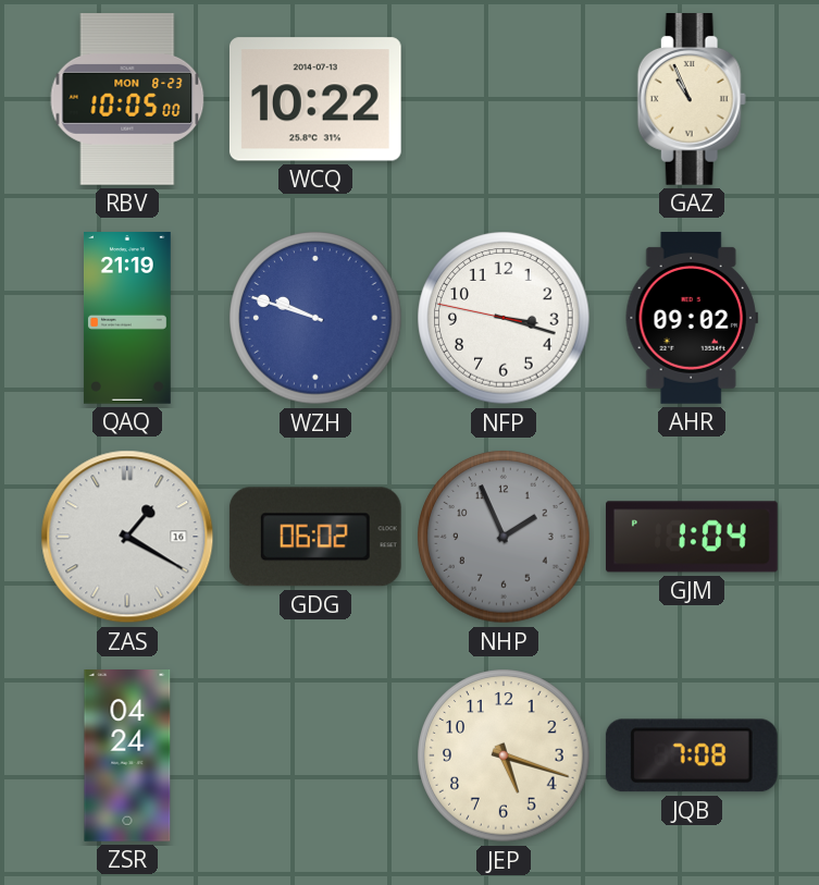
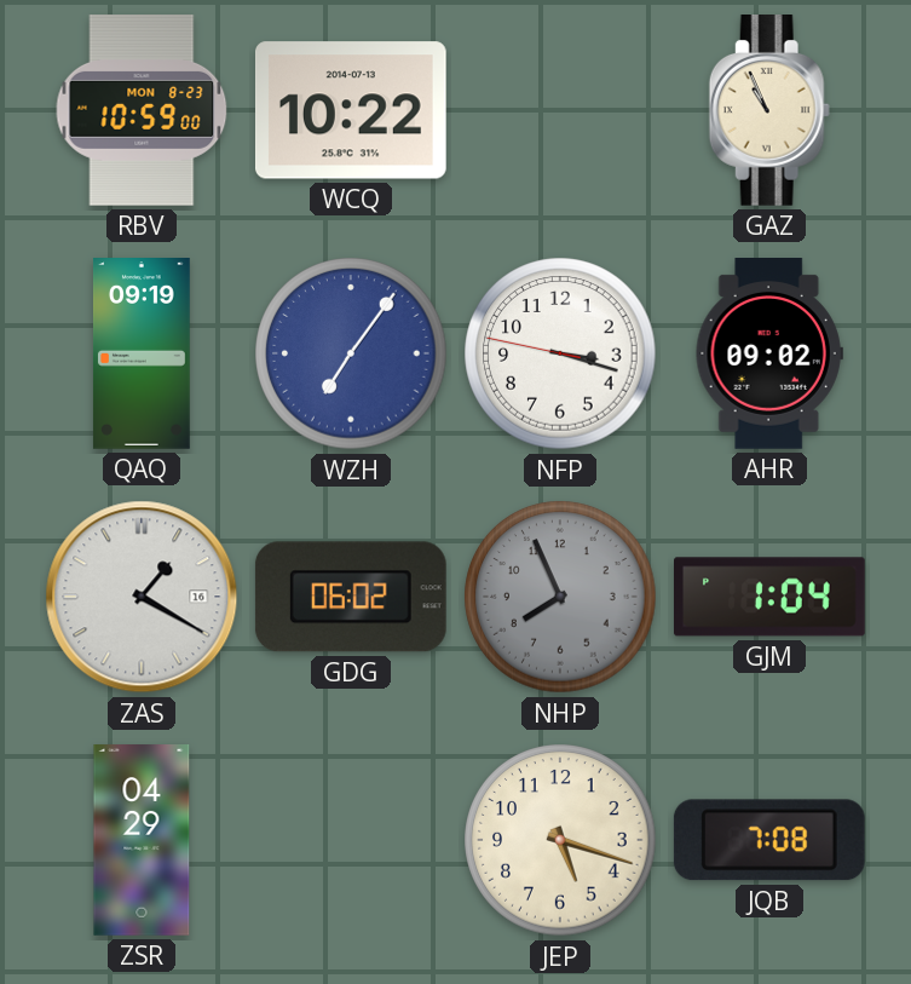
RBV: 10:05 -> 10:59 (142, 111)
QAQ: 21:19 -> 09:19 (142, 355)
WZH: 9:48 -> 7:06 (351, 353)
NHP: 1:56 -> 7:56 (560, 597)
ZSR: 04:24 -> 04:29 (142, 841)
